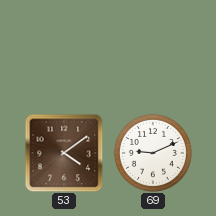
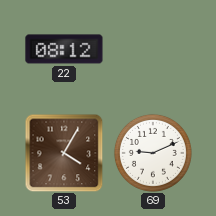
22: none -> 08:12 (64, 49)
53: 4:09 -> 4:05 (64, 153)
